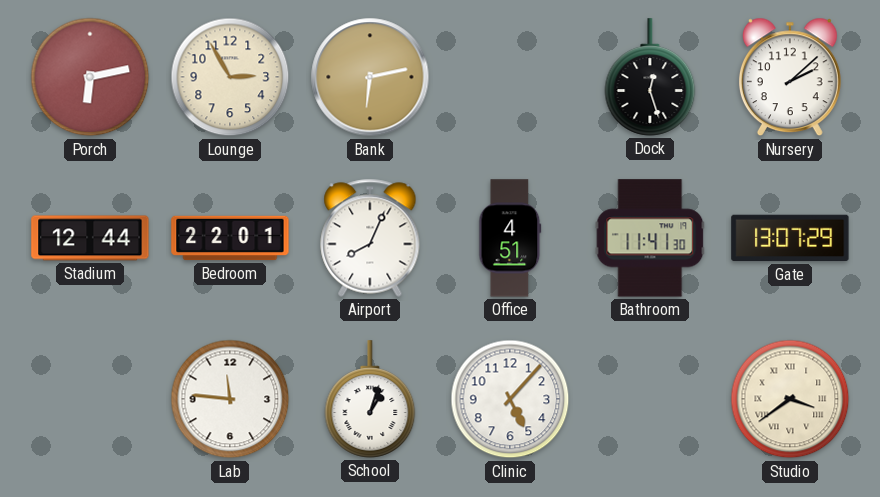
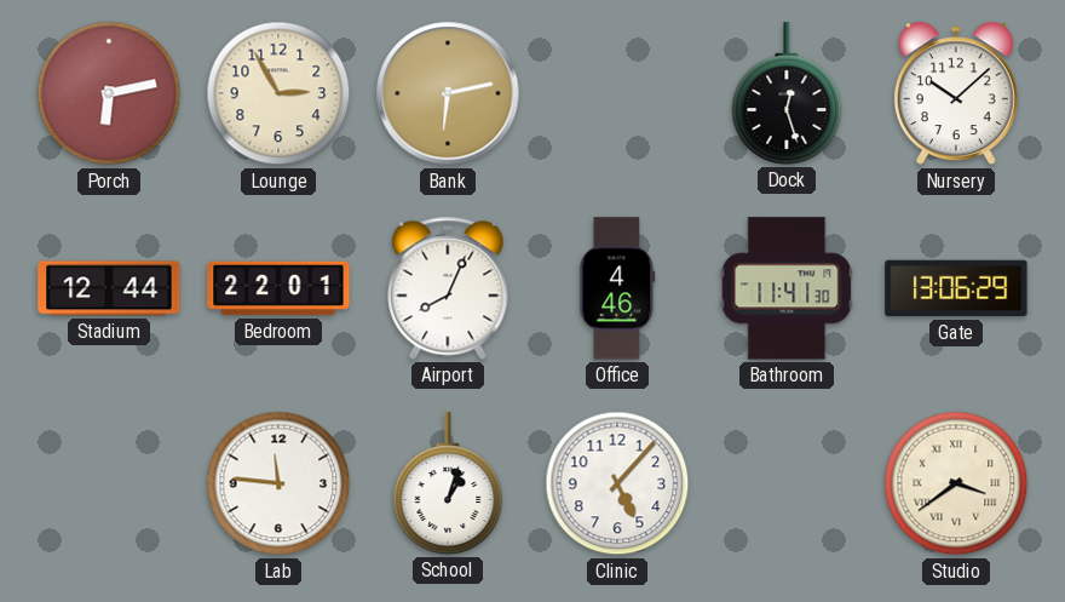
Nursery: 2:08 -> 10:08 (956, 93)
Office: 4:51 -> 4:46 (617, 288)
Gate: 13:07 -> 13:06 (956, 288)
